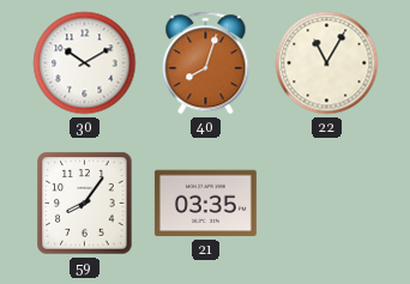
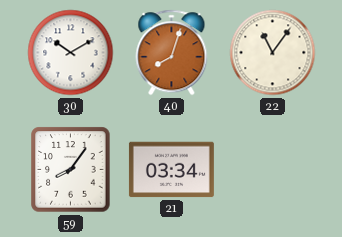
22: 11:05 -> 11:06 (273, 53)
21: 03:35 -> 03:34 (171, 170)
